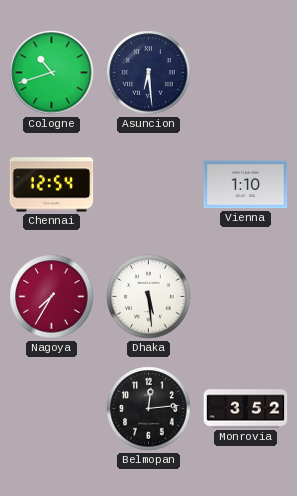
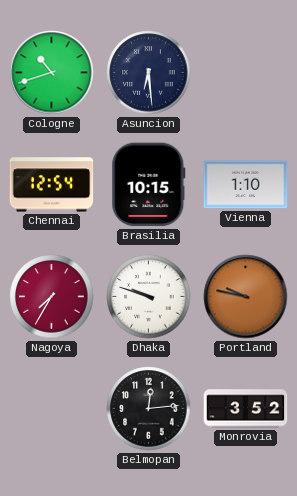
Brasilia: none -> 10:15 (149, 185)
Dhaka: 5:29 -> 9:48 (149, 297)
Portland: none -> 9:47 (246, 297)
